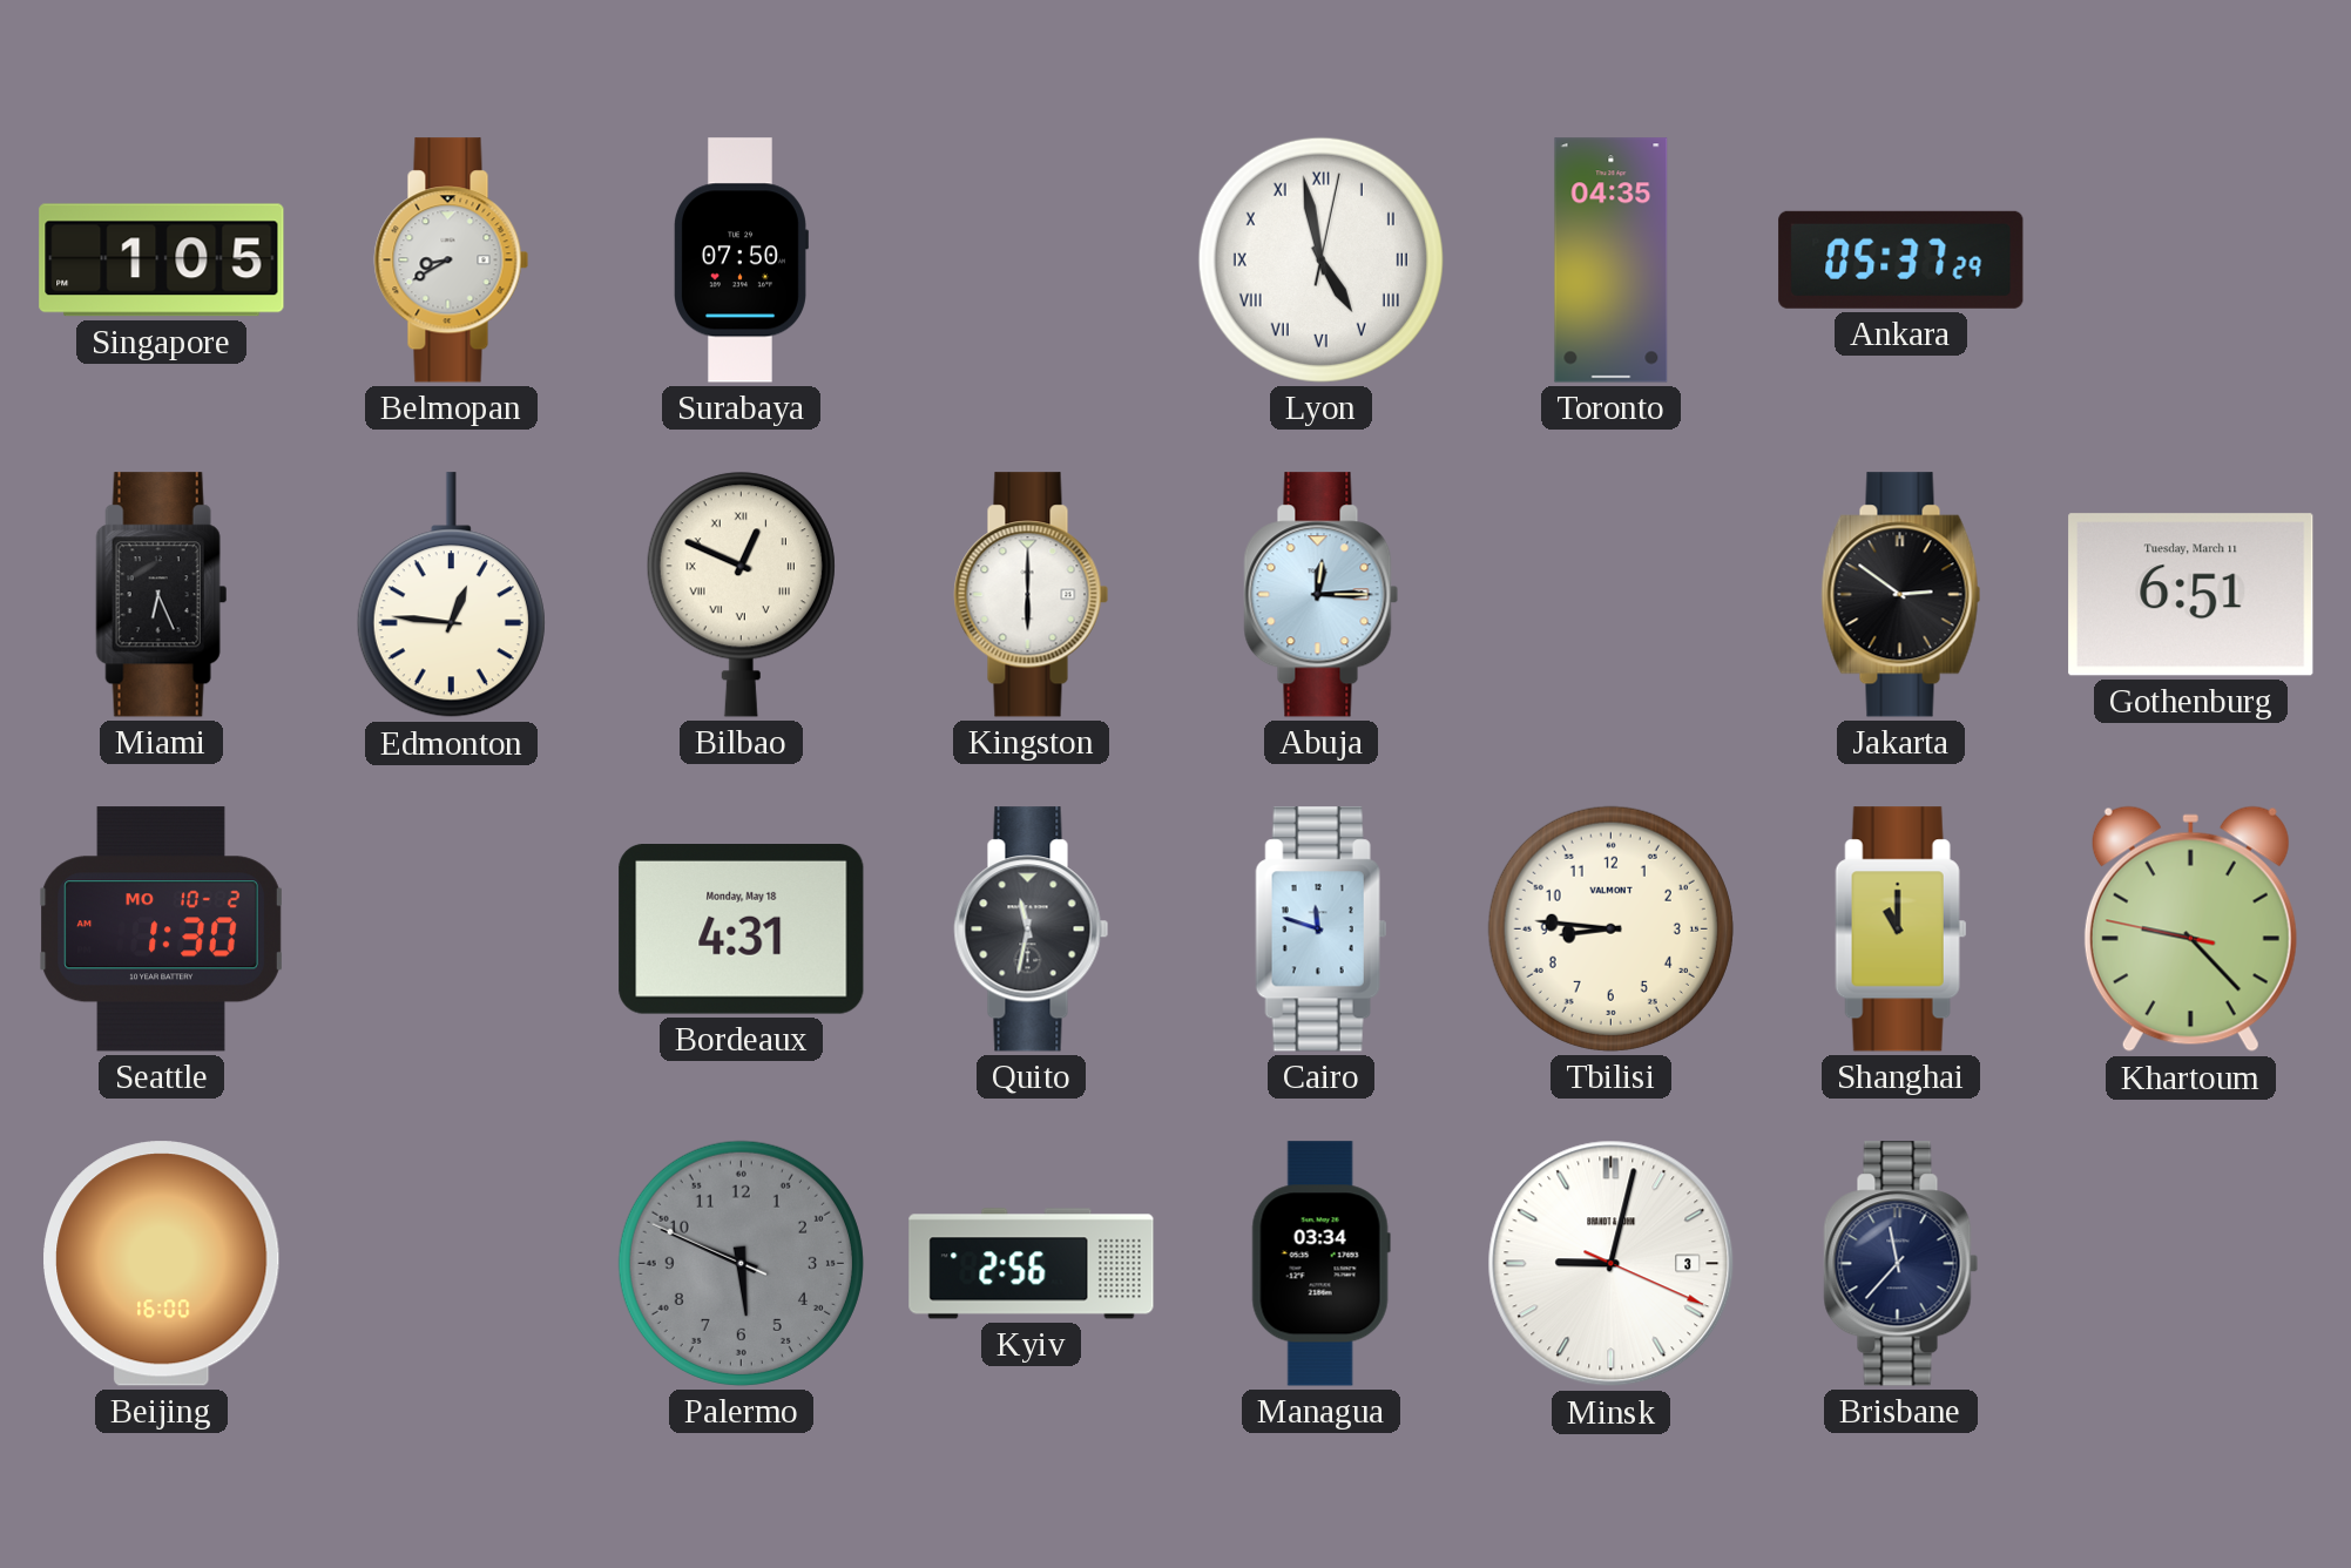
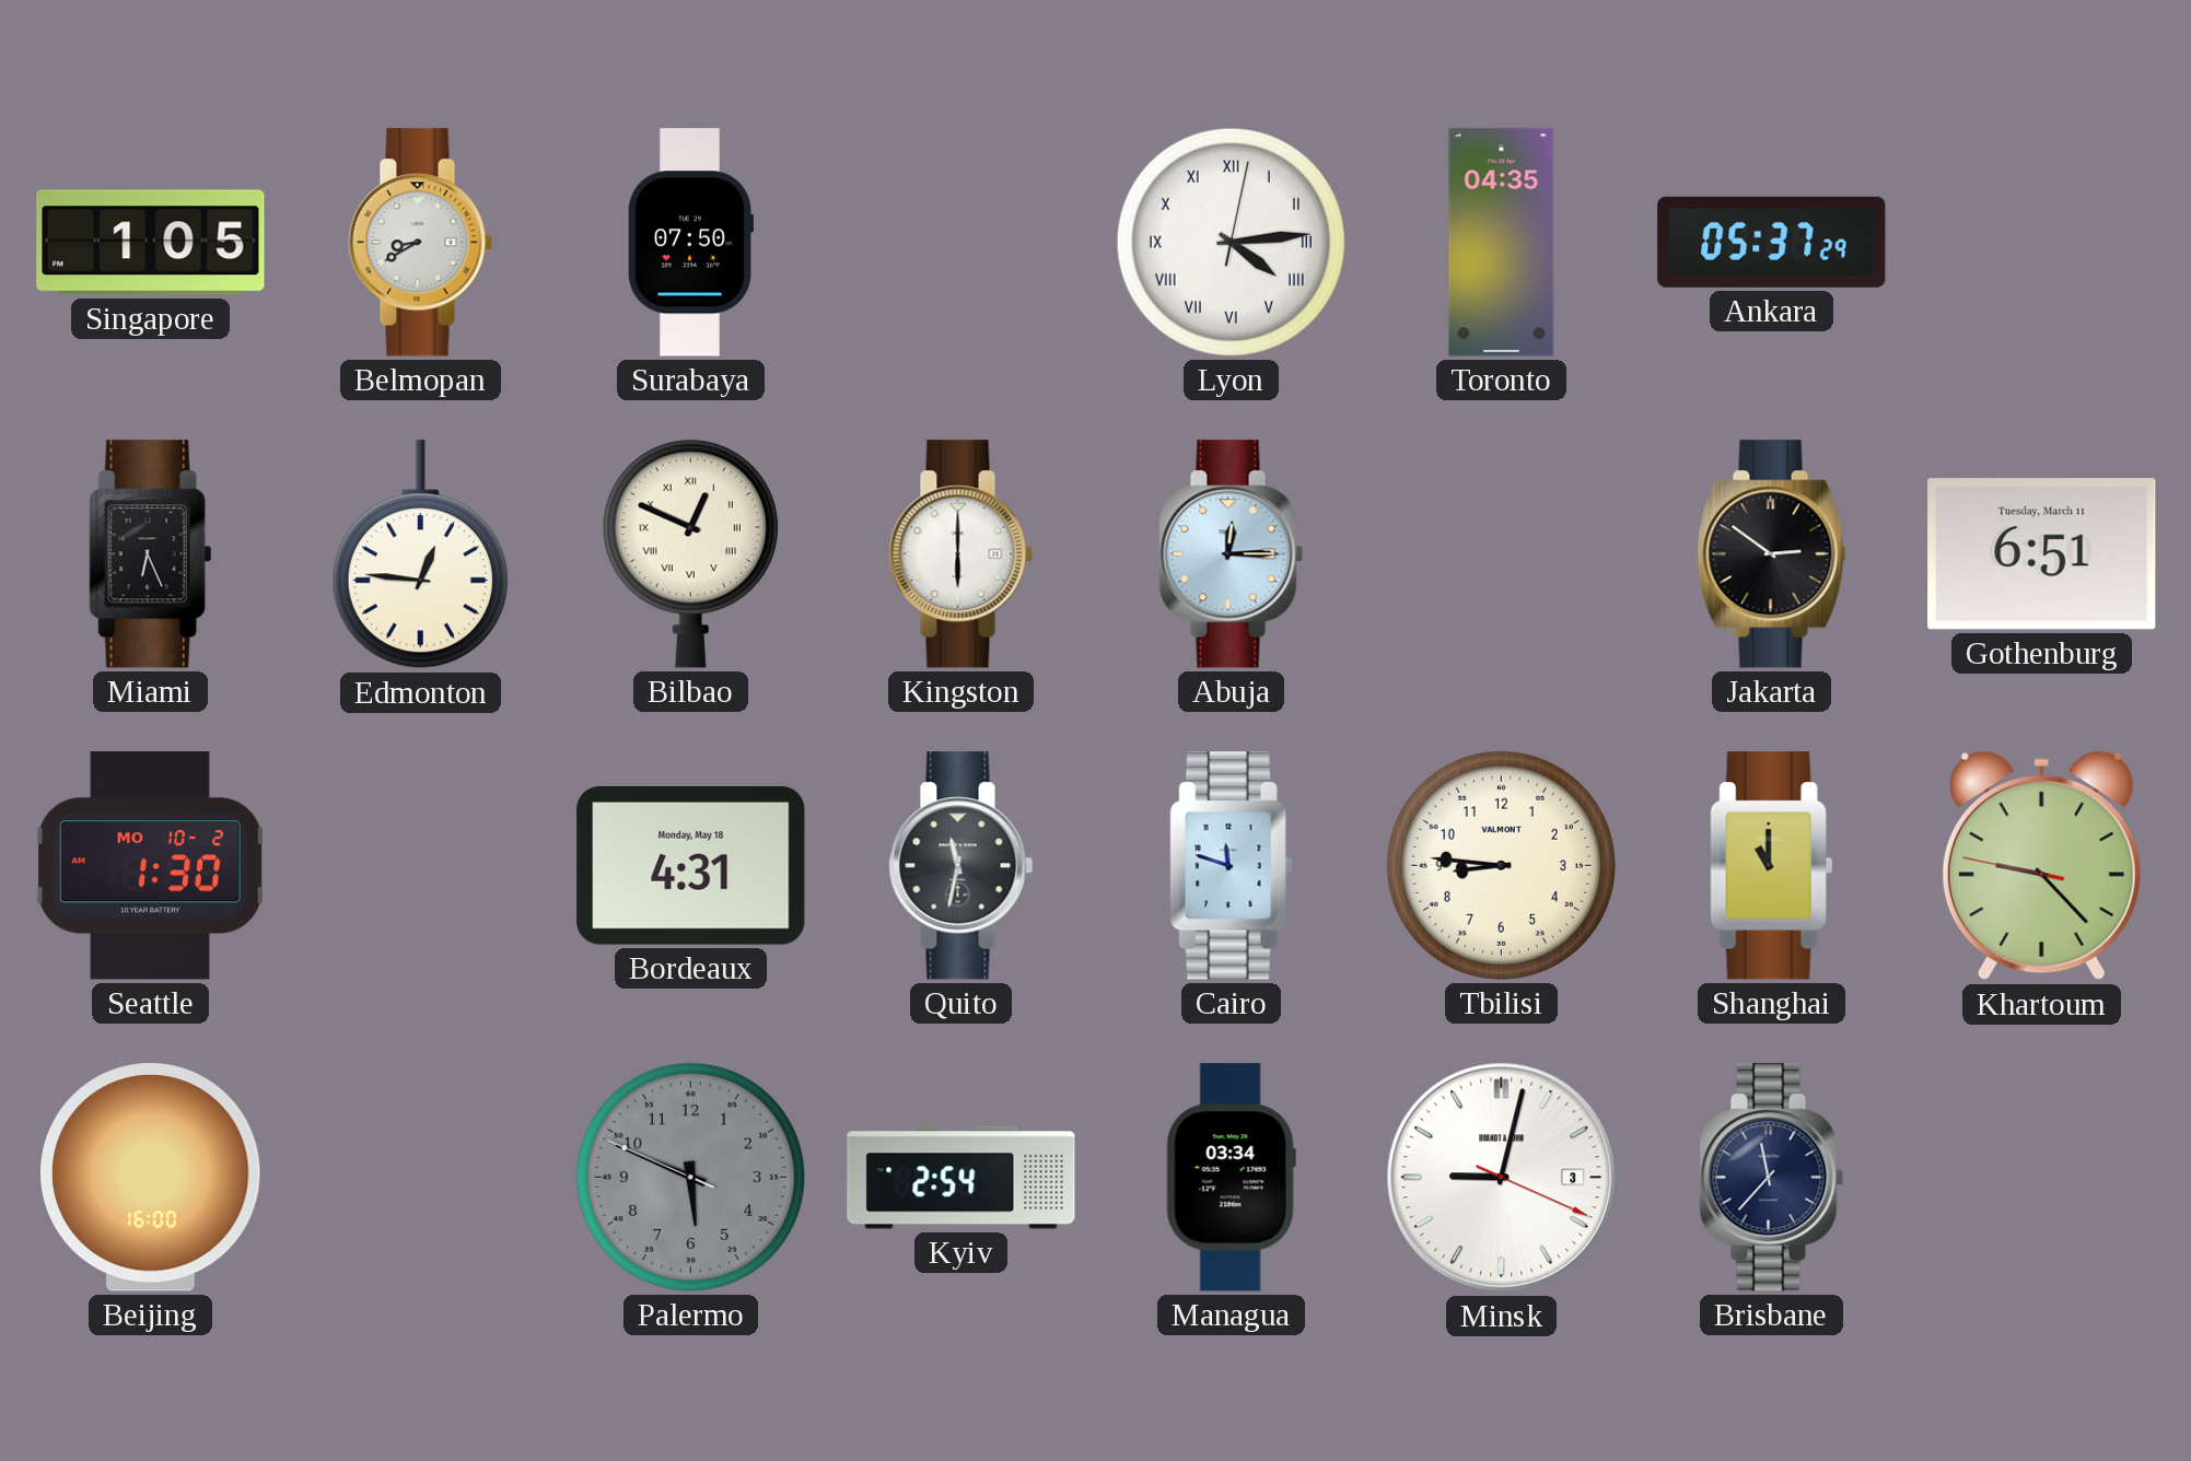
Lyon: 4:58 -> 4:14 (1231, 242)
Kyiv: 2:56 -> 2:54 (962, 1178)
